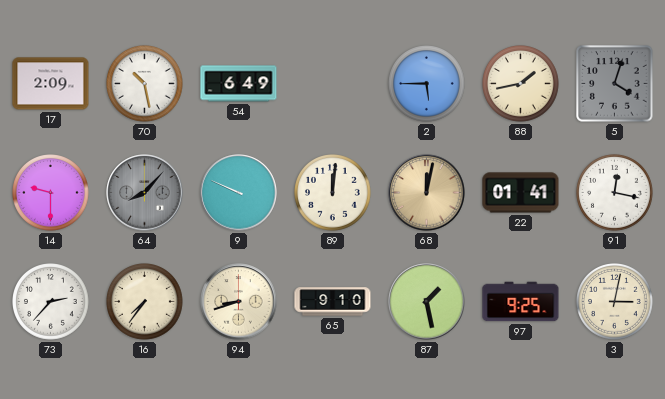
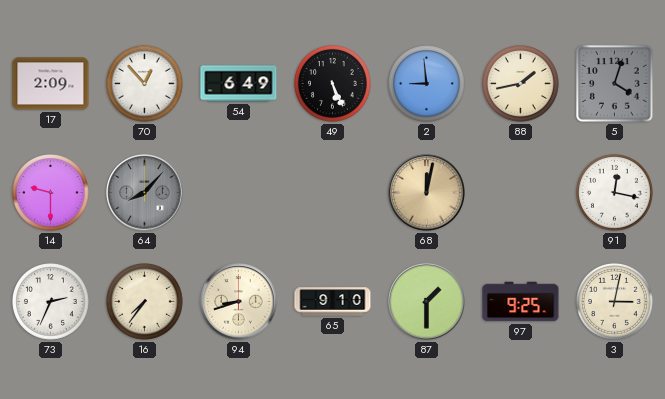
70: 10:28 -> 12:53 (145, 84)
49: none -> 5:26 (333, 84)
2: 5:45 -> 8:59 (427, 84)
9: 9:49 -> none (239, 193)
89: 12:01 -> none (333, 193)
22: 01:41 -> none (521, 193)
73: 2:37 -> 2:34 (51, 302)
87: 1:28 -> 1:30 (427, 302)
